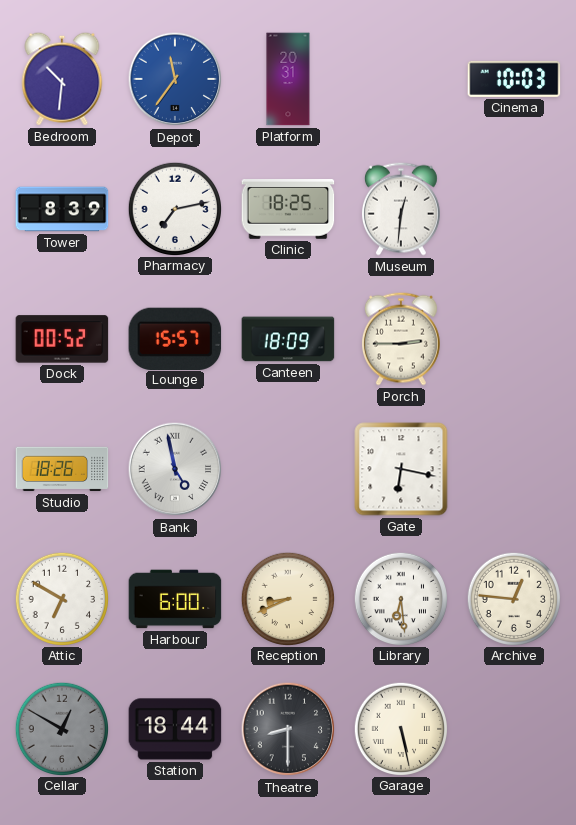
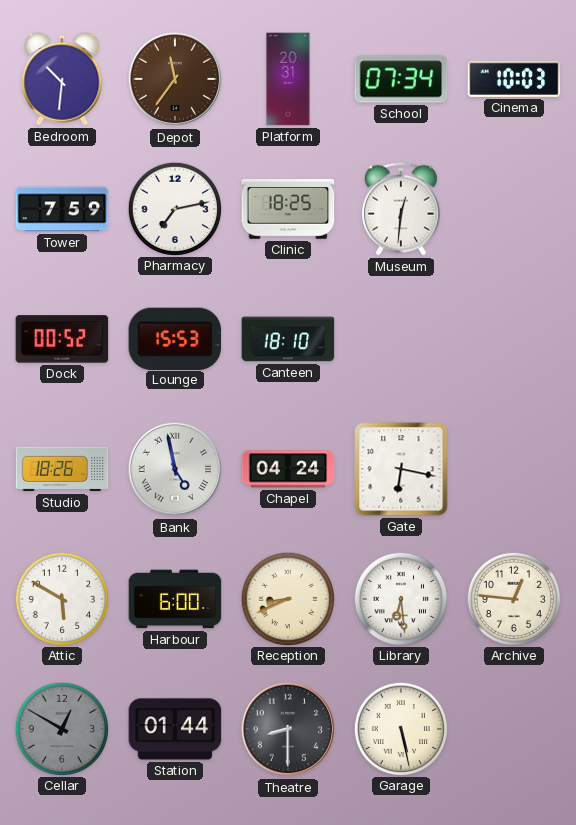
Depot dial: blue -> brown (175, 79)
School: none -> 07:34 (401, 79)
Tower: 8:39 -> 7:59 (62, 209)
Lounge: 15:57 -> 15:53 (175, 338)
Canteen: 18:09 -> 18:10 (288, 339)
Porch: 2:45 -> none (401, 339)
Chapel: none -> 04:24 (288, 469)
Attic: 6:50 -> 5:50 (61, 598)
Station: 18:44 -> 01:44 (175, 729)
